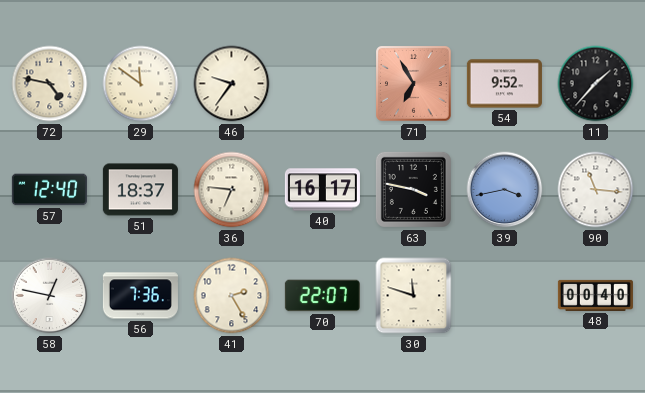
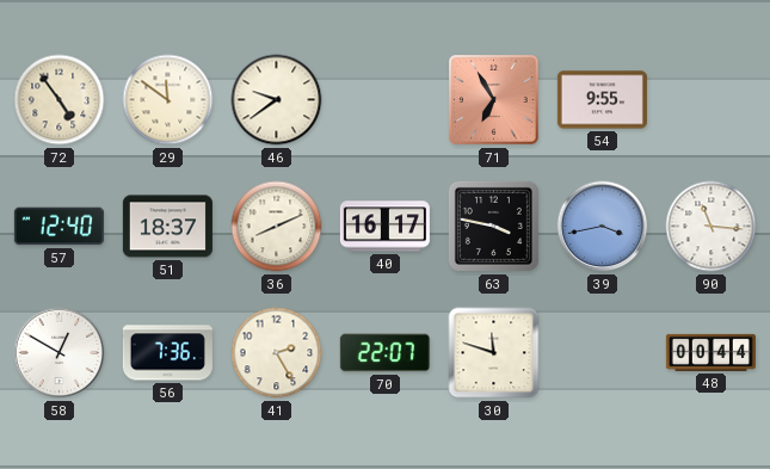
72: 4:47 -> 4:54 (60, 100)
46: 9:36 -> 9:39 (277, 100)
54: 9:52 -> 9:55 (602, 100)
11: 1:37 -> none (596, 84)
36: 6:46 -> 8:11 (277, 227)
58: 12:47 -> 12:50 (60, 353)
48: 00:40 -> 00:44 (710, 352)
